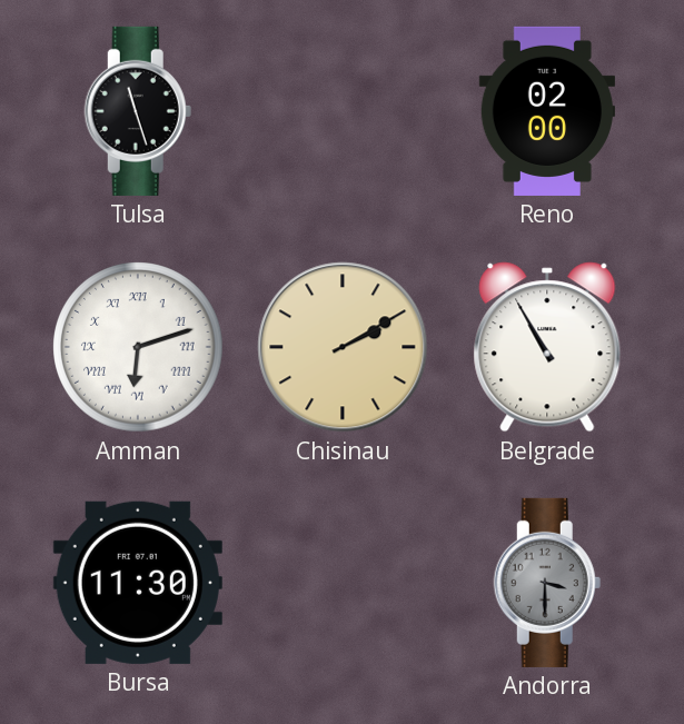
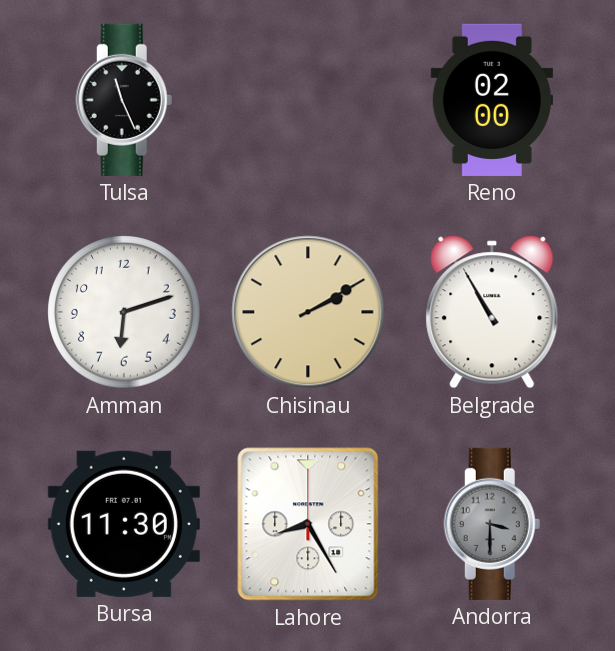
Tulsa: 11:27 -> 11:26 (124, 100)
Amman numerals: Roman -> Arabic (124, 312)
Lahore: none -> 8:25 (308, 524)
